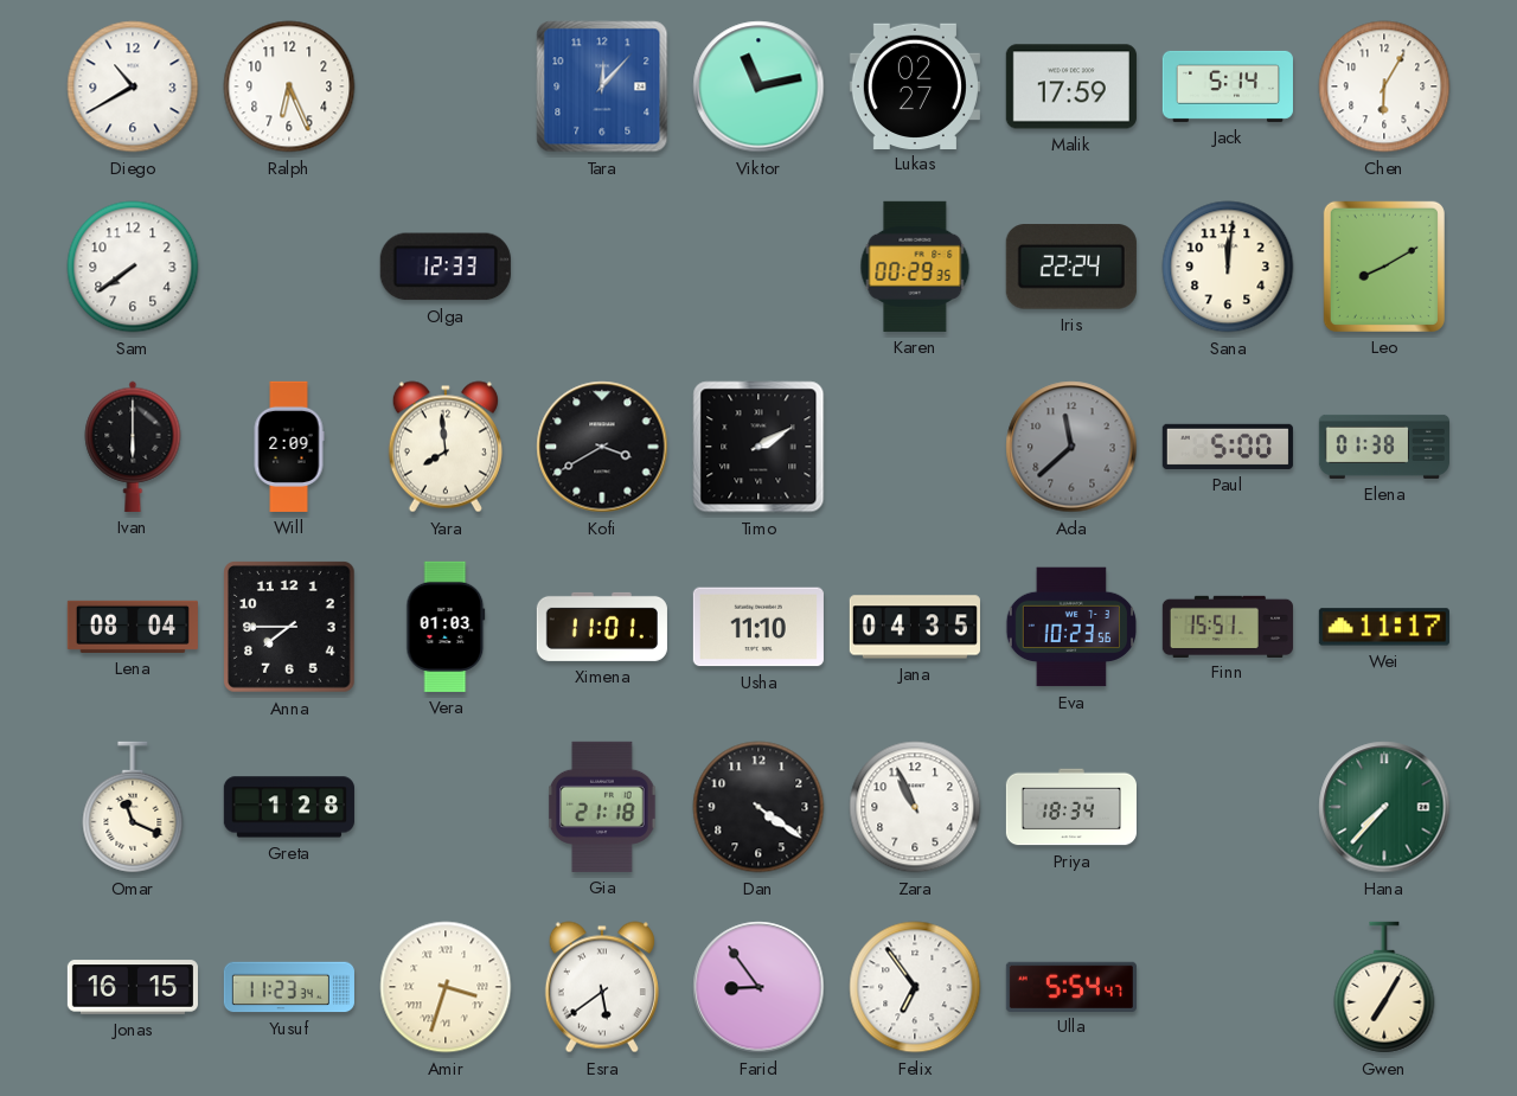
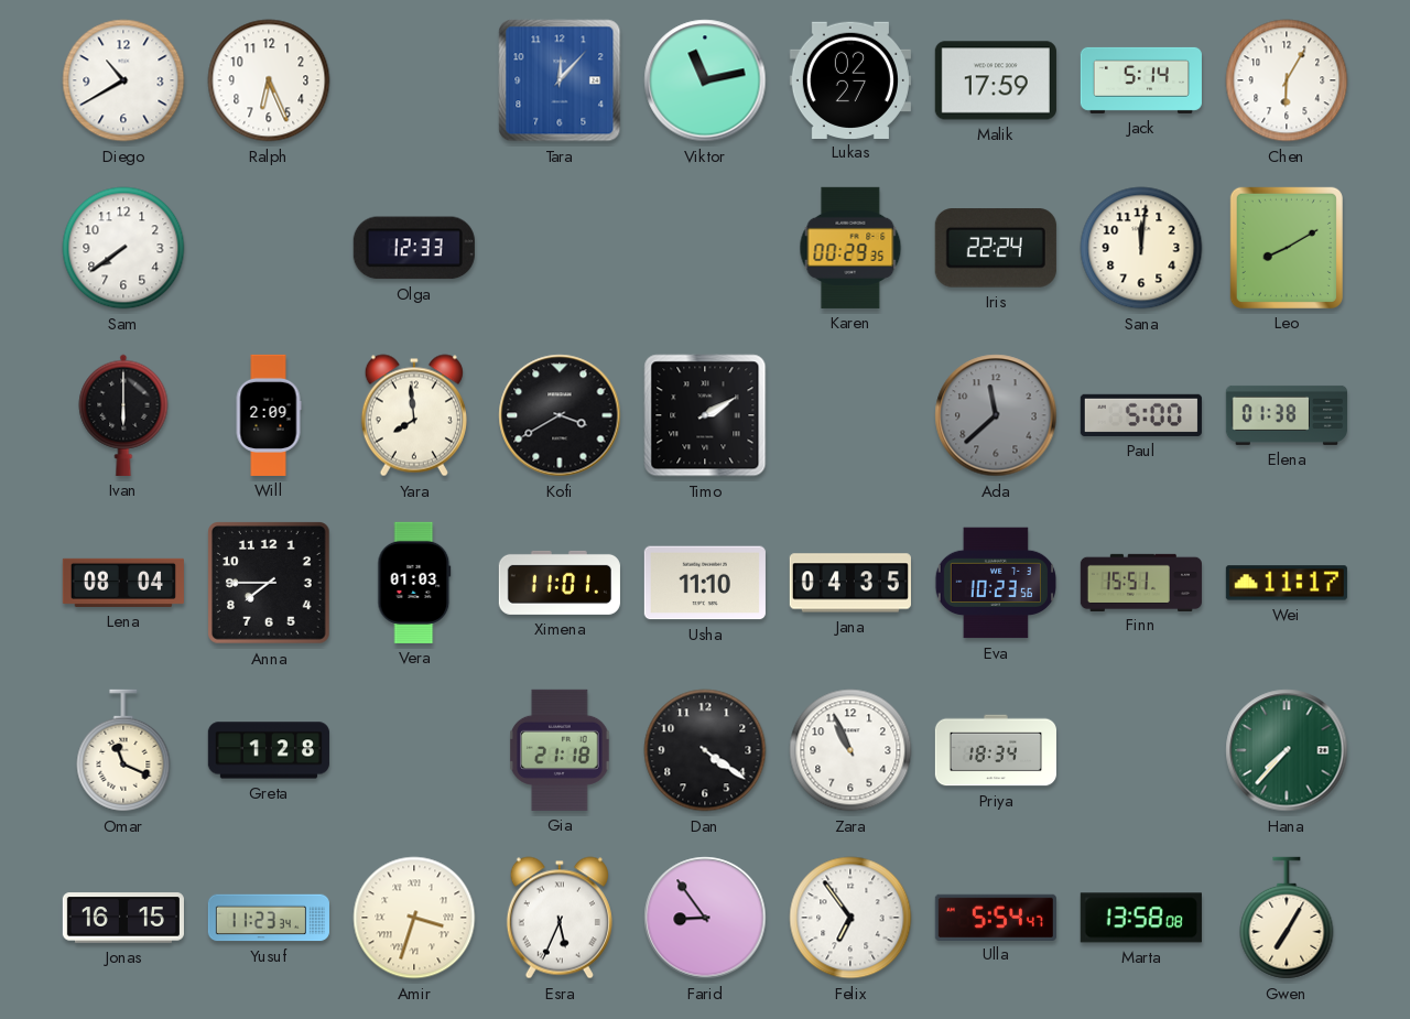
Esra: 5:39 -> 5:34 (560, 918)
Marta: none -> 13:58 (1141, 918)
